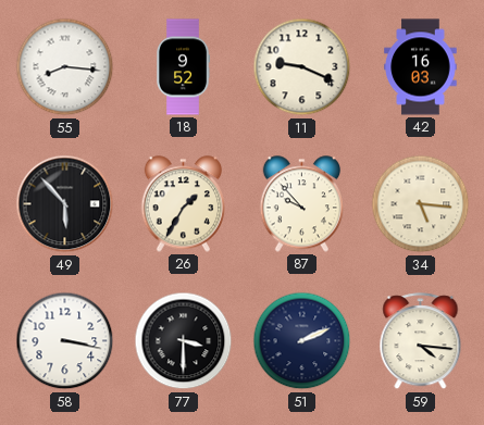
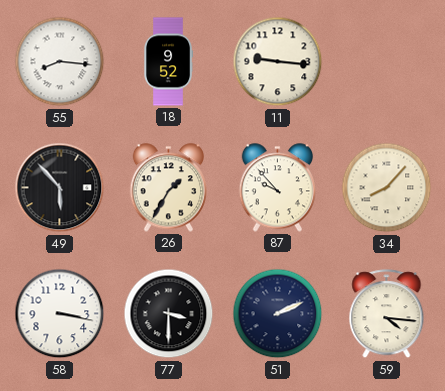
11: 9:19 -> 9:16 (278, 62)
42: 16:03 -> none (421, 67)
34: 5:16 -> 8:07 (387, 188)
